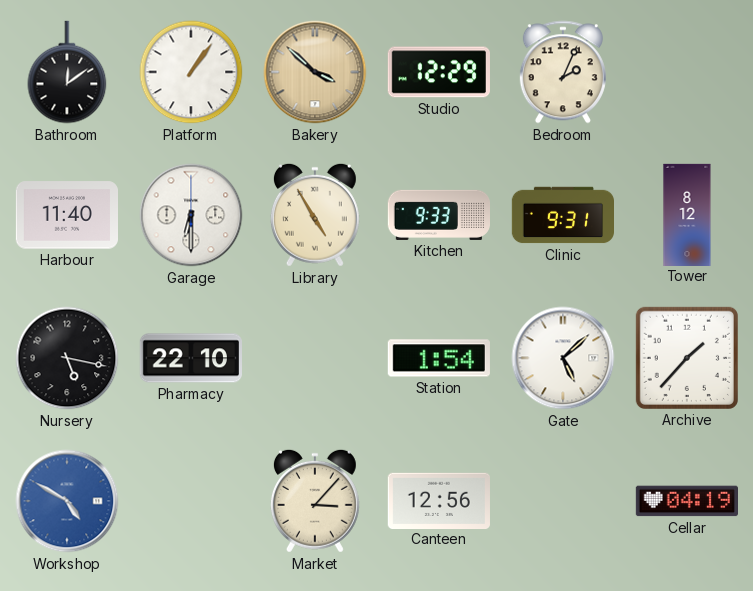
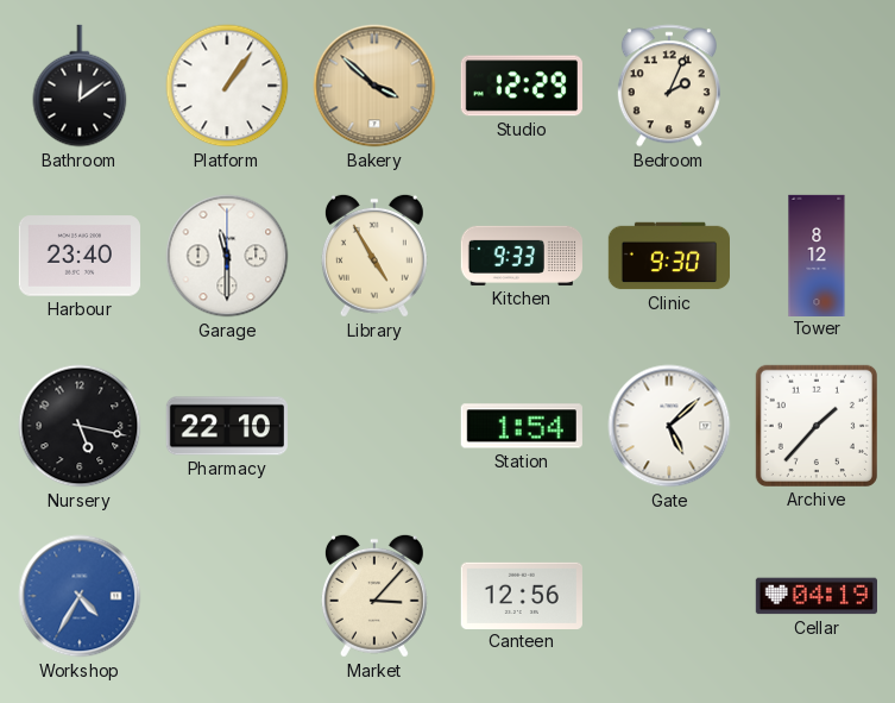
Harbour: 11:40 -> 23:40 (78, 256)
Garage: 6:30 -> 11:30 (227, 256)
Clinic: 9:31 -> 9:30 (668, 256)
Workshop: 4:50 -> 4:35 (80, 596)
